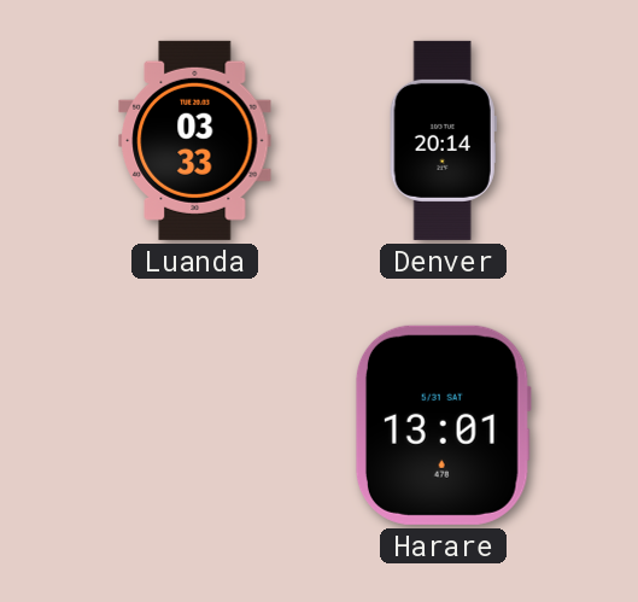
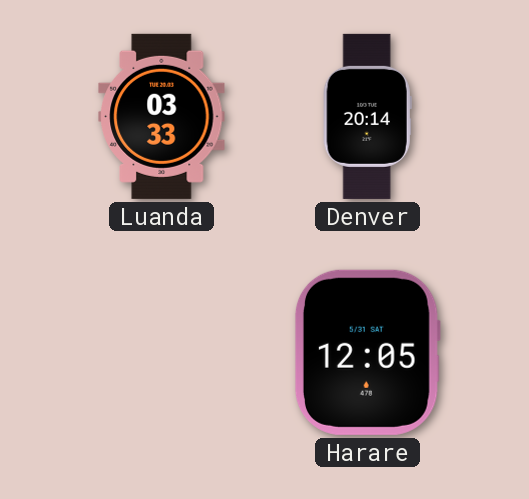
Harare: 13:01 -> 12:05 (367, 352)
